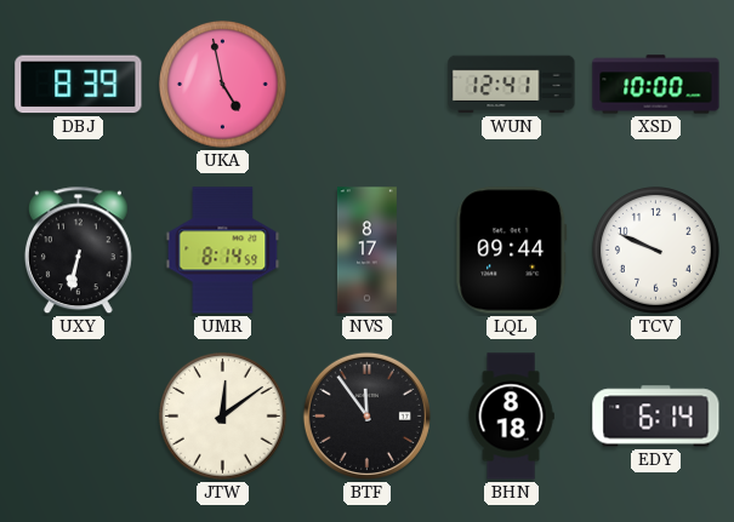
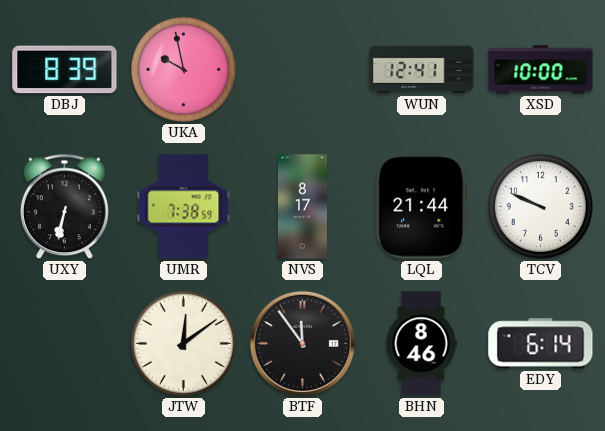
UKA: 4:58 -> 9:58 (184, 70)
UMR: 8:14 -> 7:38 (184, 207)
LQL: 09:44 -> 21:44 (422, 207)
BHN: 8:18 -> 8:46 (421, 344)
